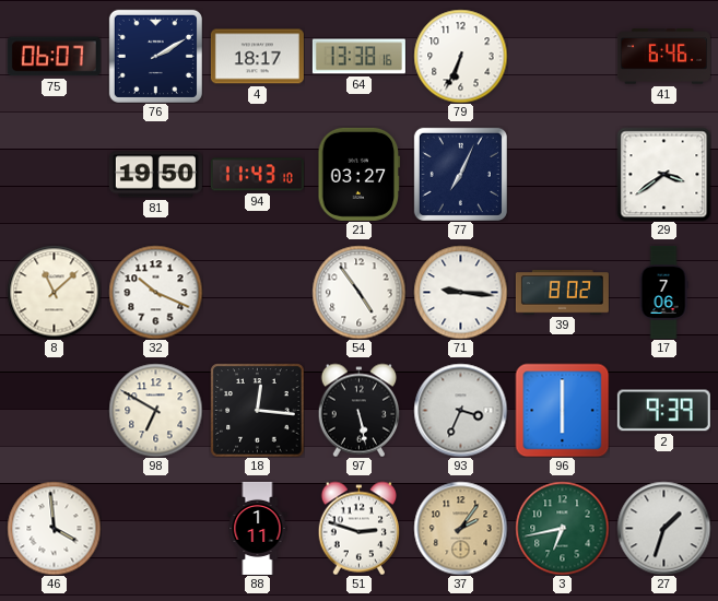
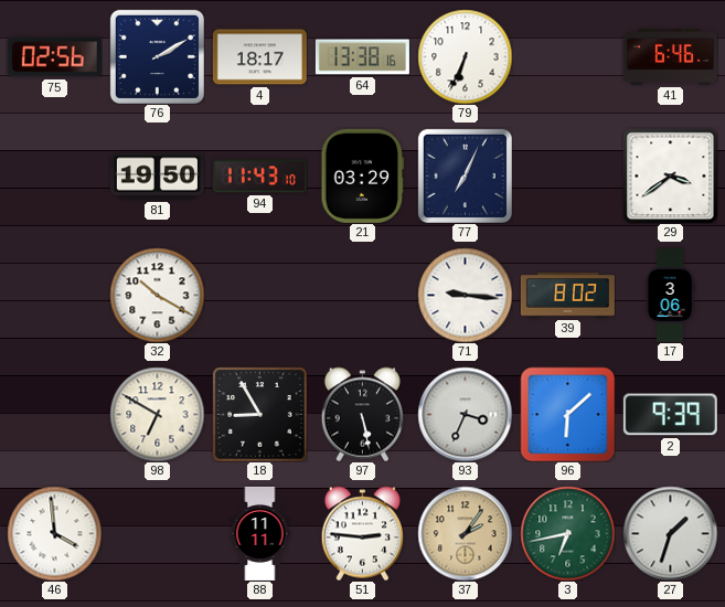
75: 06:07 -> 02:56 (54, 57)
21: 03:27 -> 03:29 (363, 175)
8: 11:08 -> none (54, 292)
32: 10:19 -> 10:20 (157, 295)
54: 4:54 -> none (358, 292)
17: 7:06 -> 3:06 (670, 295)
18: 12:16 -> 8:55 (259, 414)
96: 6:00 -> 6:08 (567, 414)
88: 1:11 -> 11:11 (260, 533)
51: 2:48 -> 2:46 (362, 533)
